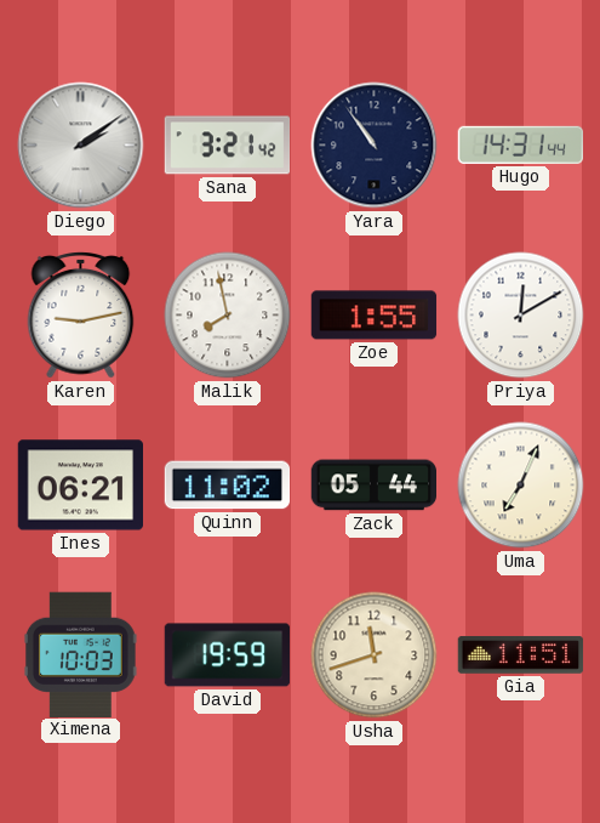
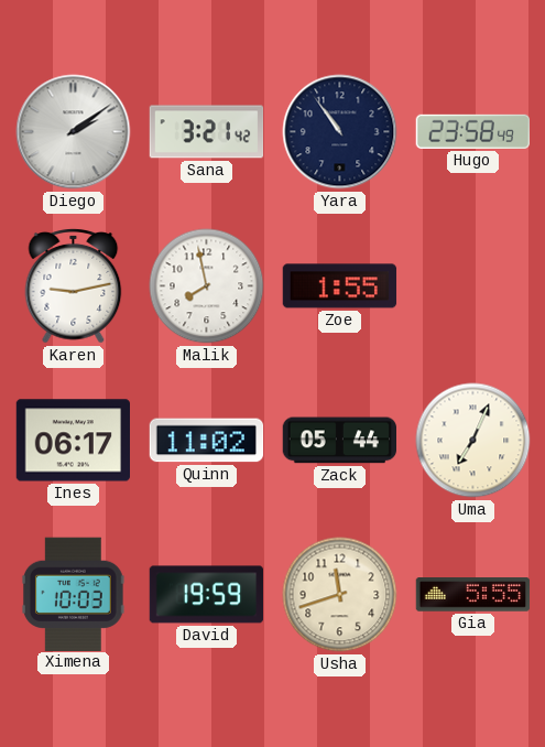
Hugo: 14:31 -> 23:58 (472, 131)
Priya: 12:10 -> none (521, 316)
Ines: 06:21 -> 06:17 (73, 441)
Gia: 11:51 -> 5:55 (473, 595)
